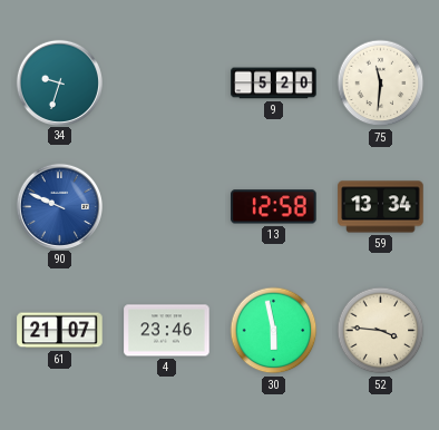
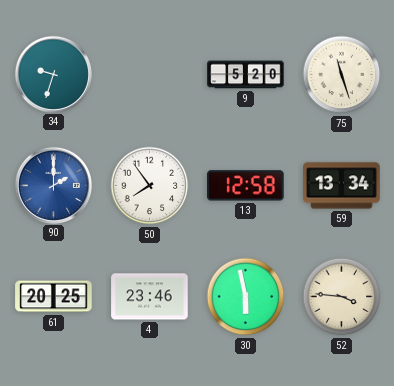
75: 11:31 -> 11:27 (342, 75)
90: 9:49 -> 2:00 (53, 185)
50: none -> 7:54 (150, 186)
61: 21:07 -> 20:25 (54, 297)
